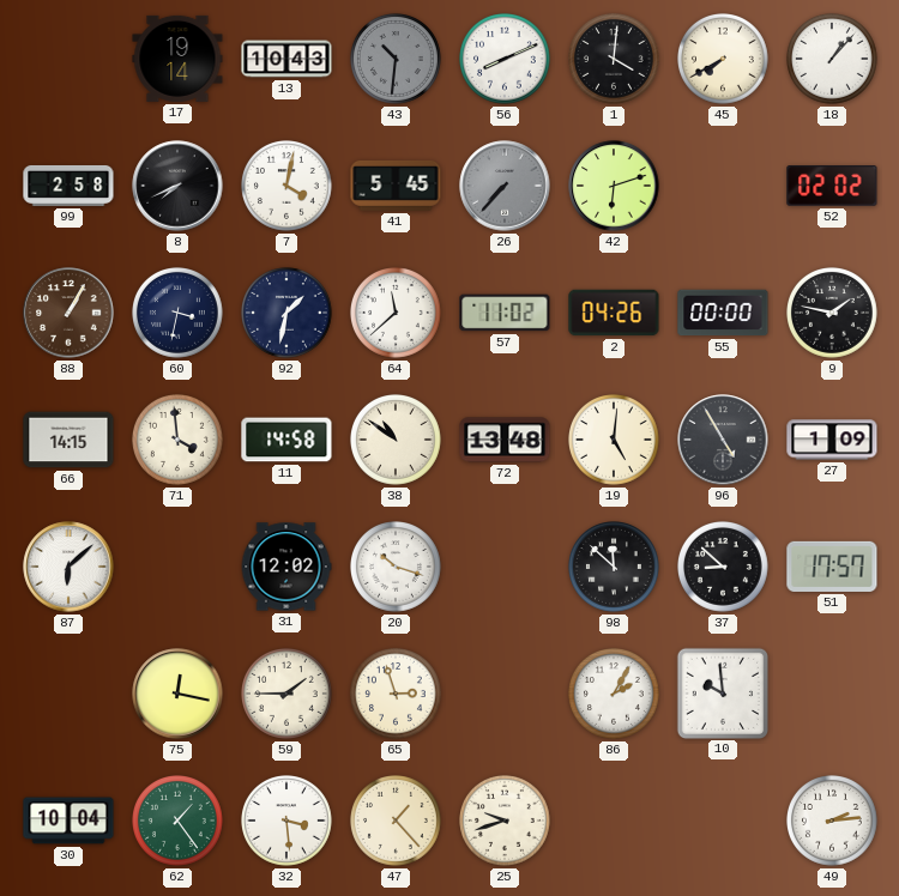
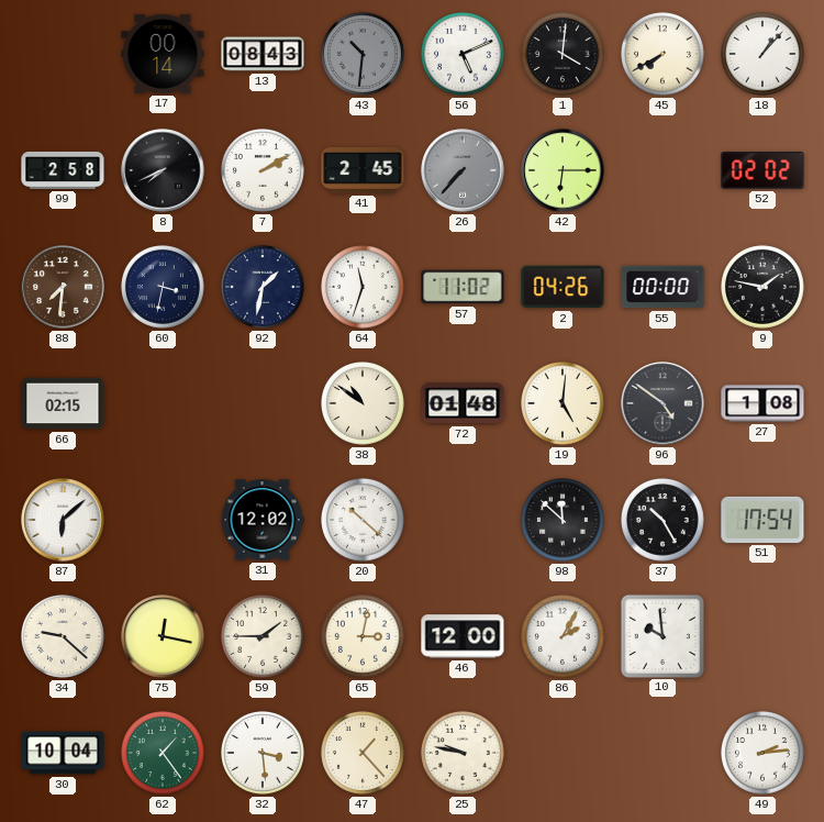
17: 19:14 -> 00:14 (163, 54)
13: 10:43 -> 08:43 (263, 54)
56: 8:11 -> 5:11 (464, 55)
7: 4:02 -> 2:10 (264, 171)
41: 5:45 -> 2:45 (363, 170)
42: 6:12 -> 6:15 (563, 170)
88: 1:05 -> 7:31 (63, 287)
64: 11:38 -> 11:33 (364, 288)
66: 14:15 -> 02:15 (63, 403)
71: 3:59 -> none (179, 441)
11: 14:58 -> none (286, 440)
72: 13:48 -> 01:48 (463, 403)
96: 4:55 -> 4:51 (662, 403)
27: 1:09 -> 1:08 (762, 403)
20: 10:18 -> 10:22 (364, 521)
37: 8:52 -> 10:25 (664, 521)
51: 17:57 -> 17:54 (762, 520)
34: none -> 9:22 (64, 637)
65: 2:57 -> 3:02 (364, 637)
46: none -> 12:00 (463, 636)
25: 9:42 -> 9:47 (464, 754)
